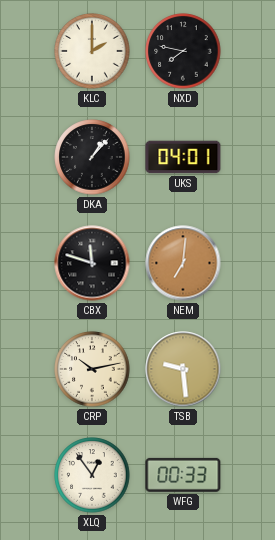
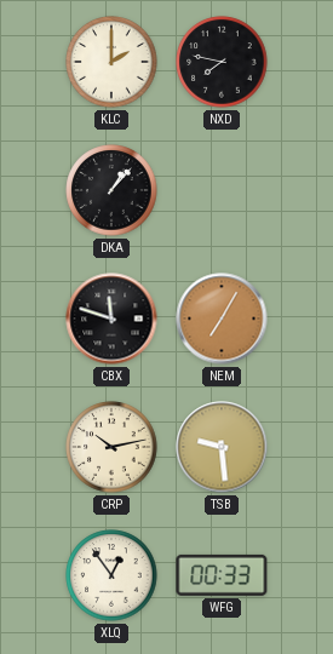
UKS: 04:01 -> none (183, 157)
NEM: 7:01 -> 7:05 (222, 319)
